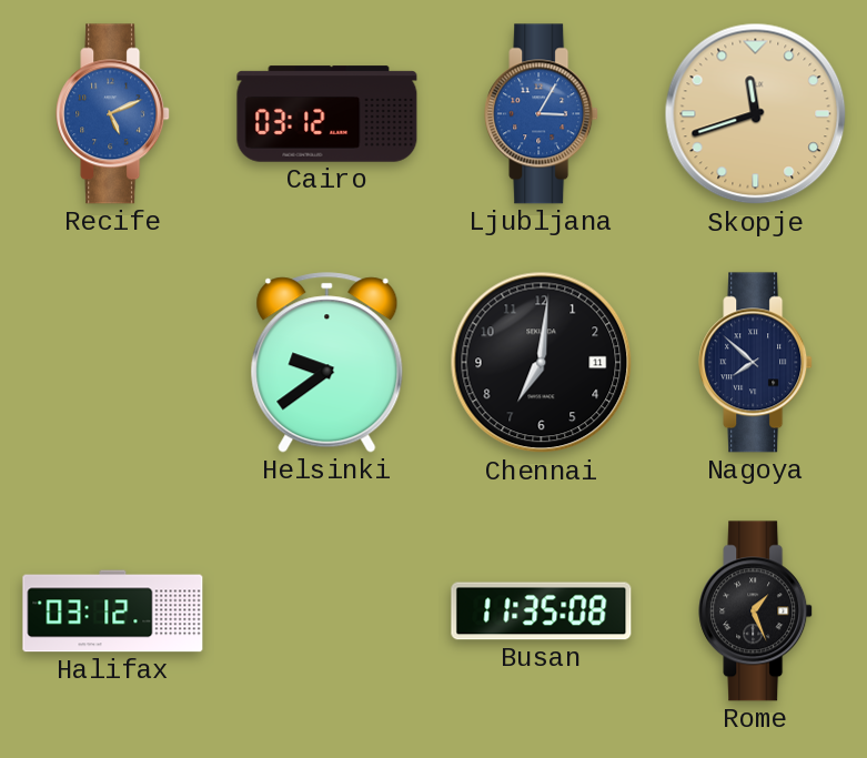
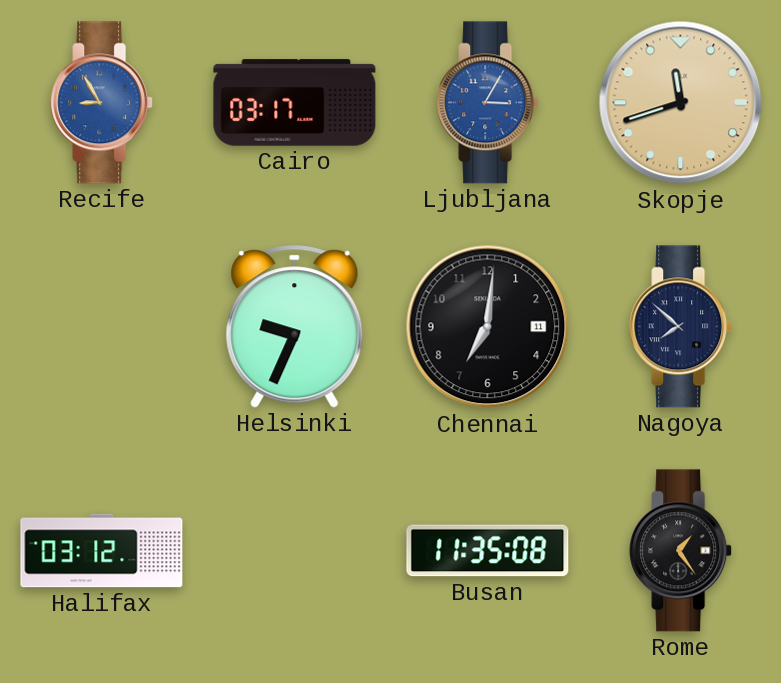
Recife: 5:11 -> 8:55 (102, 103)
Cairo: 03:12 -> 03:17 (295, 103)
Helsinki: 9:39 -> 9:34 (295, 327)
Rome: 1:26 -> 1:24 (681, 551)
